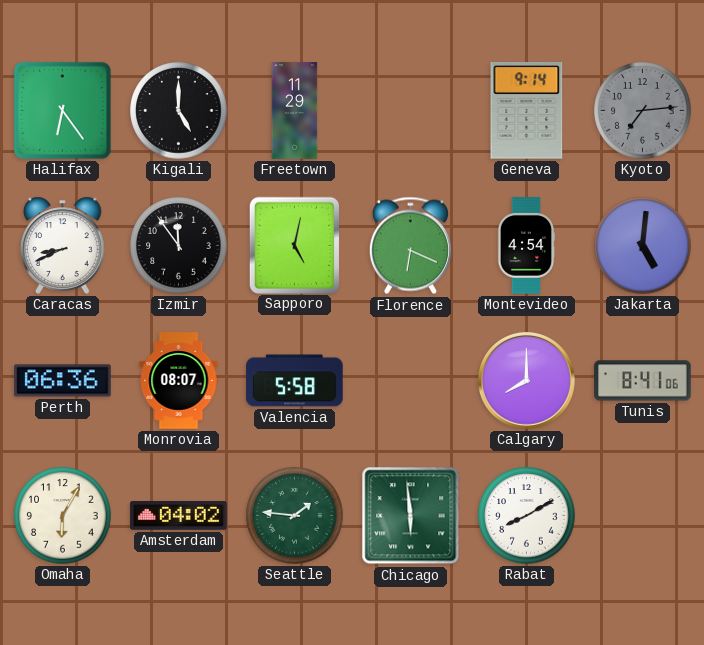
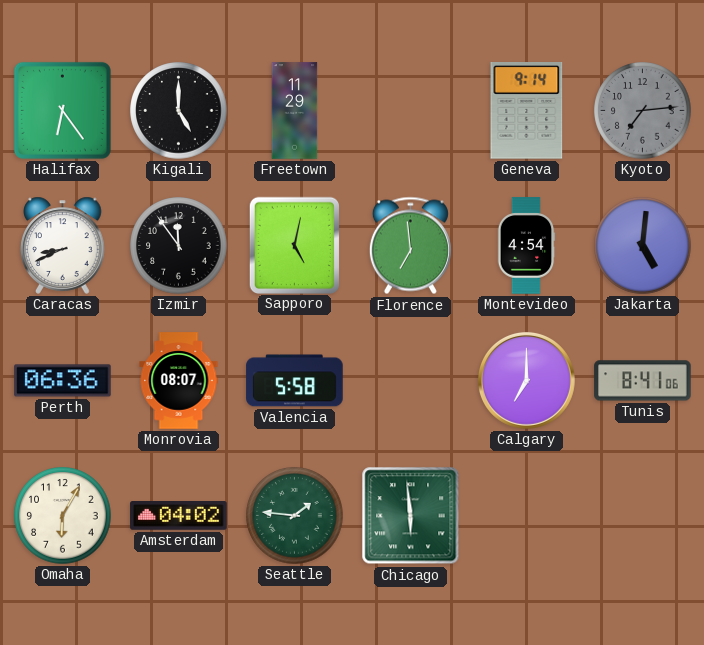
Florence: 6:19 -> 6:59 (410, 246)
Calgary: 8:00 -> 7:00 (526, 380)
Rabat: 8:10 -> none (527, 516)
